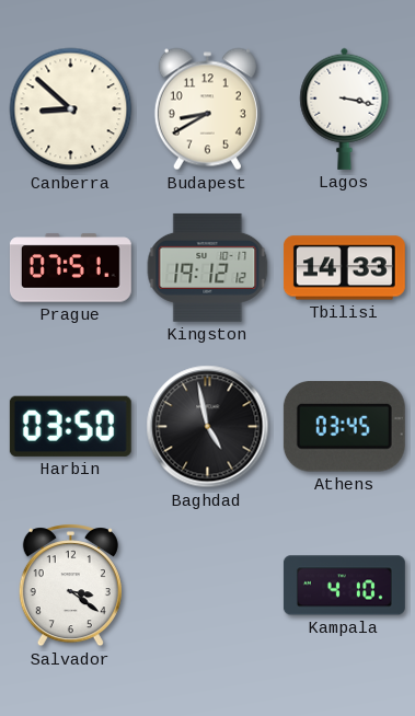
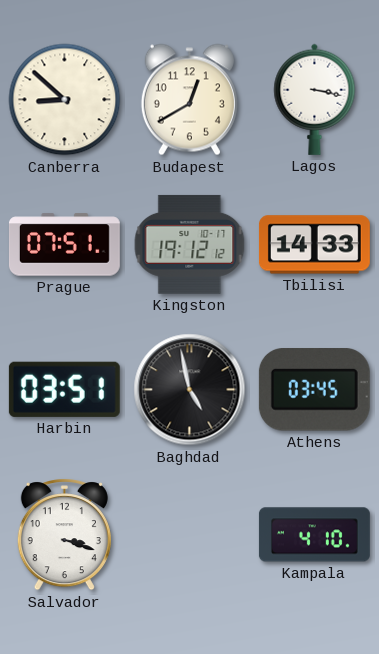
Budapest: 8:40 -> 12:40 (189, 100)
Harbin: 03:50 -> 03:51 (64, 389)
Salvador: 3:21 -> 3:18 (64, 535)
